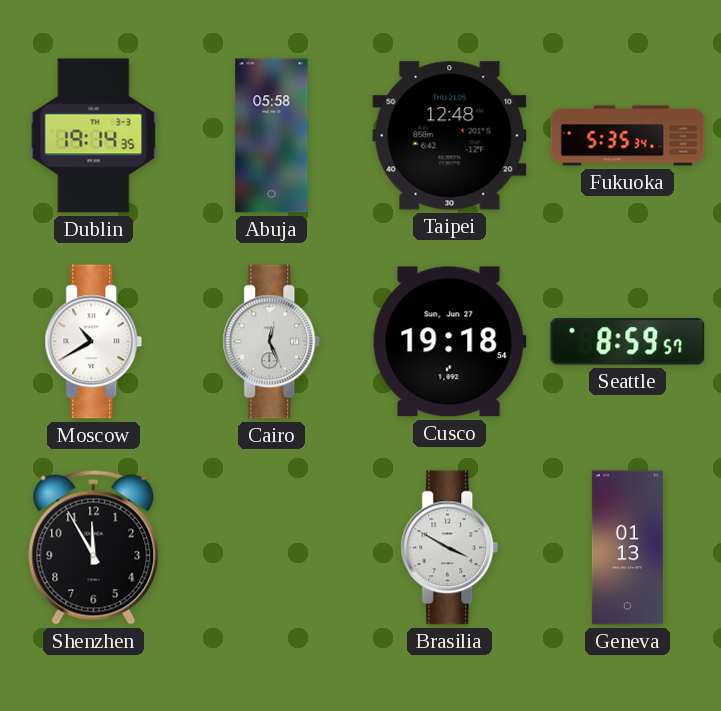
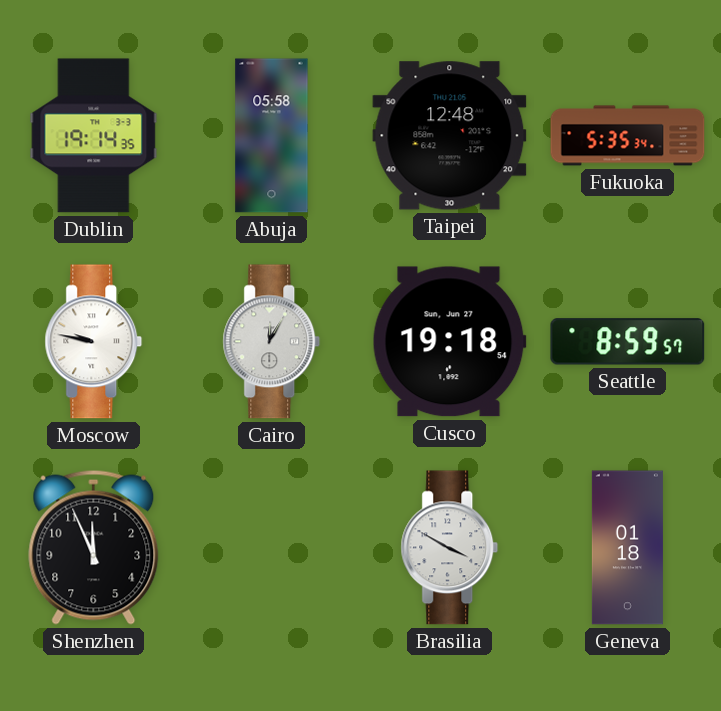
Moscow: 10:40 -> 9:47 (94, 342)
Cairo: 12:26 -> 12:05 (272, 342)
Shenzhen: 11:55 -> 11:56 (94, 547)
Geneva: 01:13 -> 01:18 (627, 548)
